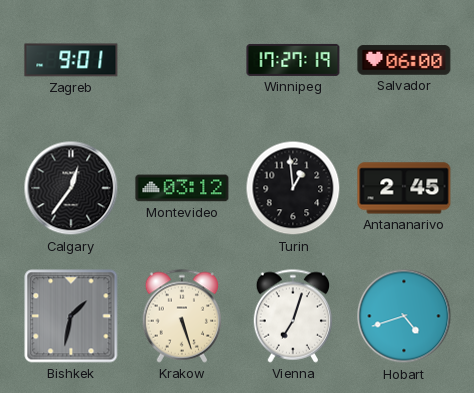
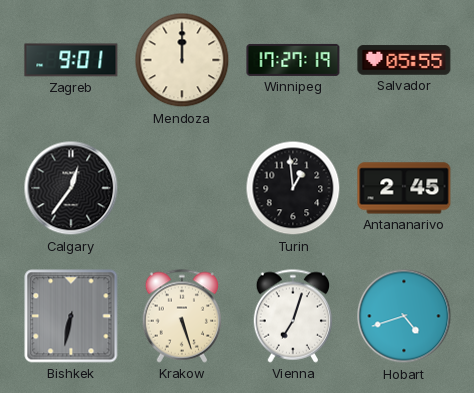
Mendoza: none -> 12:00 (182, 60)
Salvador: 06:00 -> 05:55 (404, 60)
Montevideo: 03:12 -> none (182, 188)
Bishkek: 1:32 -> 6:32 (71, 316)
